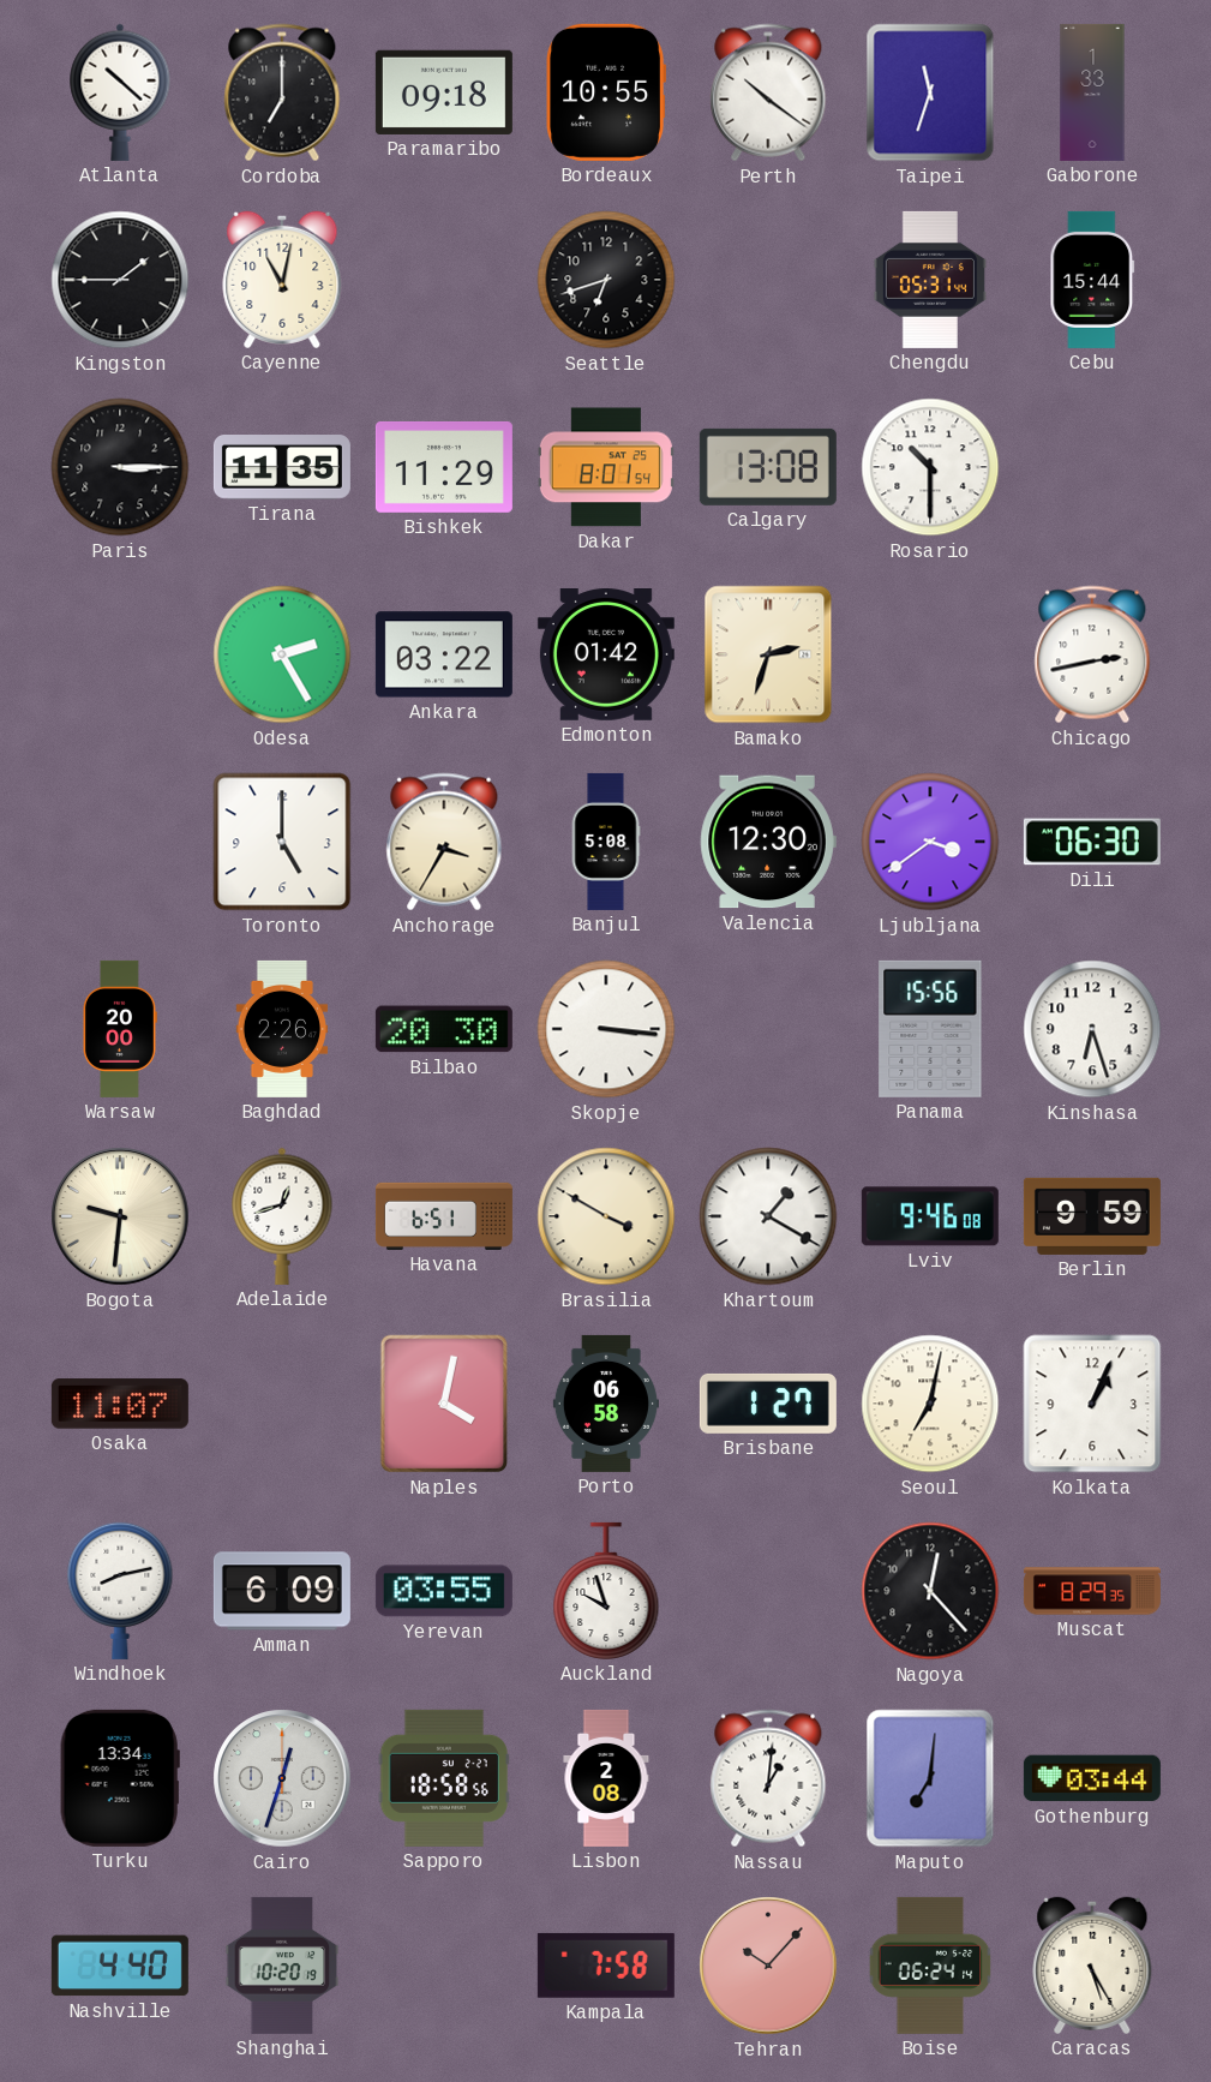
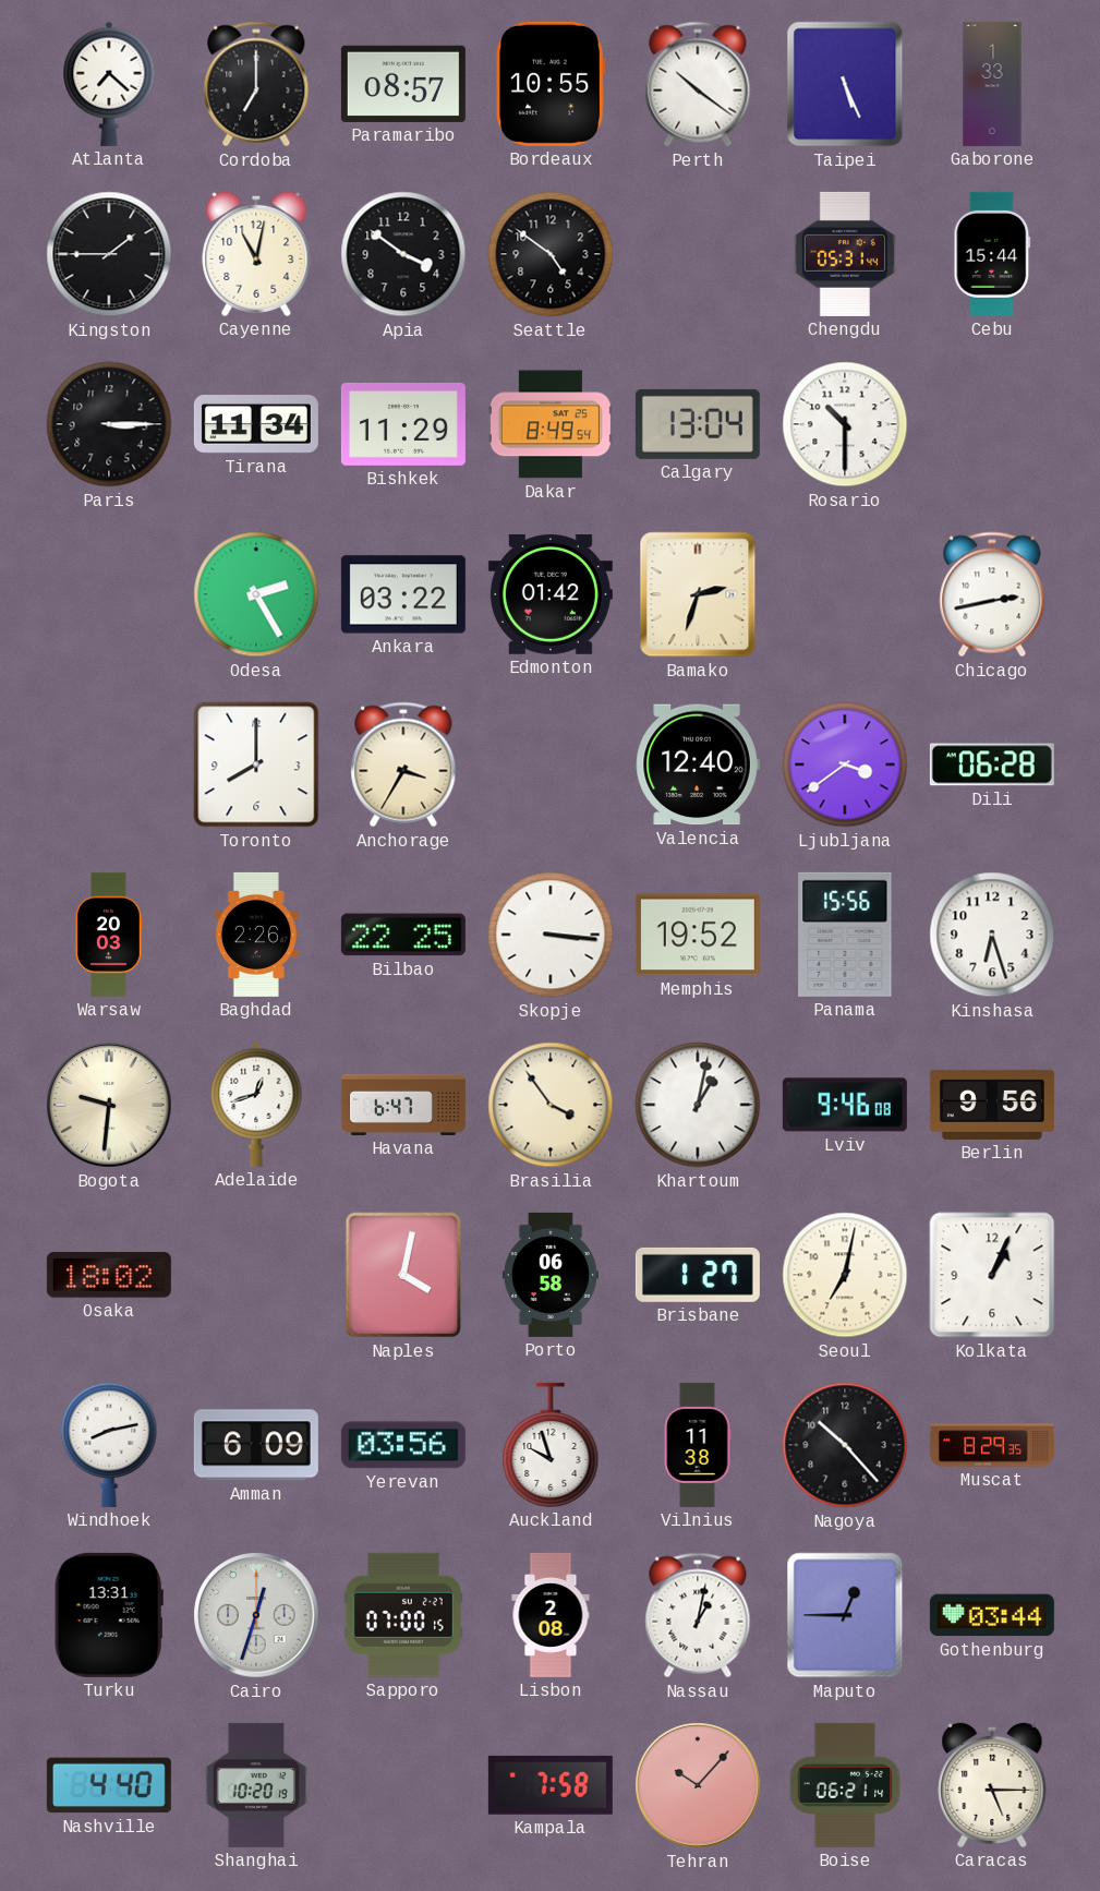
Atlanta: 10:22 -> 7:22 (109, 84)
Paramaribo: 09:18 -> 08:57 (403, 84)
Taipei: 11:33 -> 5:26 (845, 84)
Apia: none -> 3:51 (403, 254)
Seattle: 6:42 -> 4:51 (551, 254)
Tirana: 11:35 -> 11:34 (256, 425)
Dakar: 8:01 -> 8:49 (551, 424)
Calgary: 13:08 -> 13:04 (698, 424)
Toronto: 5:00 -> 8:00 (256, 764)
Banjul: 5:08 -> none (606, 842)
Valencia: 12:30 -> 12:40 (698, 764)
Dili: 06:30 -> 06:28 (992, 764)
Warsaw: 20:00 -> 20:03 (109, 935)
Bilbao: 20:30 -> 22:25 (403, 935)
Memphis: none -> 19:52 (698, 935)
Havana: 6:51 -> 6:47 (403, 1105)
Brasilia: 3:50 -> 3:54 (551, 1105)
Khartoum: 1:20 -> 1:02 (698, 1105)
Berlin: 9:59 -> 9:56 (992, 1105)
Osaka: 11:07 -> 18:02 (109, 1275)
Yerevan: 03:55 -> 03:56 (403, 1445)
Vilnius: none -> 11:38 (698, 1445)
Nagoya: 12:23 -> 10:23 (845, 1445)
Turku: 13:34 -> 13:31 (109, 1615)
Sapporo: 18:58 -> 07:00 (403, 1615)
Nassau: 1:01 -> 1:02 (698, 1615)
Maputo: 7:01 -> 12:45 (845, 1615)
Boise: 06:24 -> 06:21 (845, 1785)
Caracas: 5:25 -> 5:15 (992, 1785)
